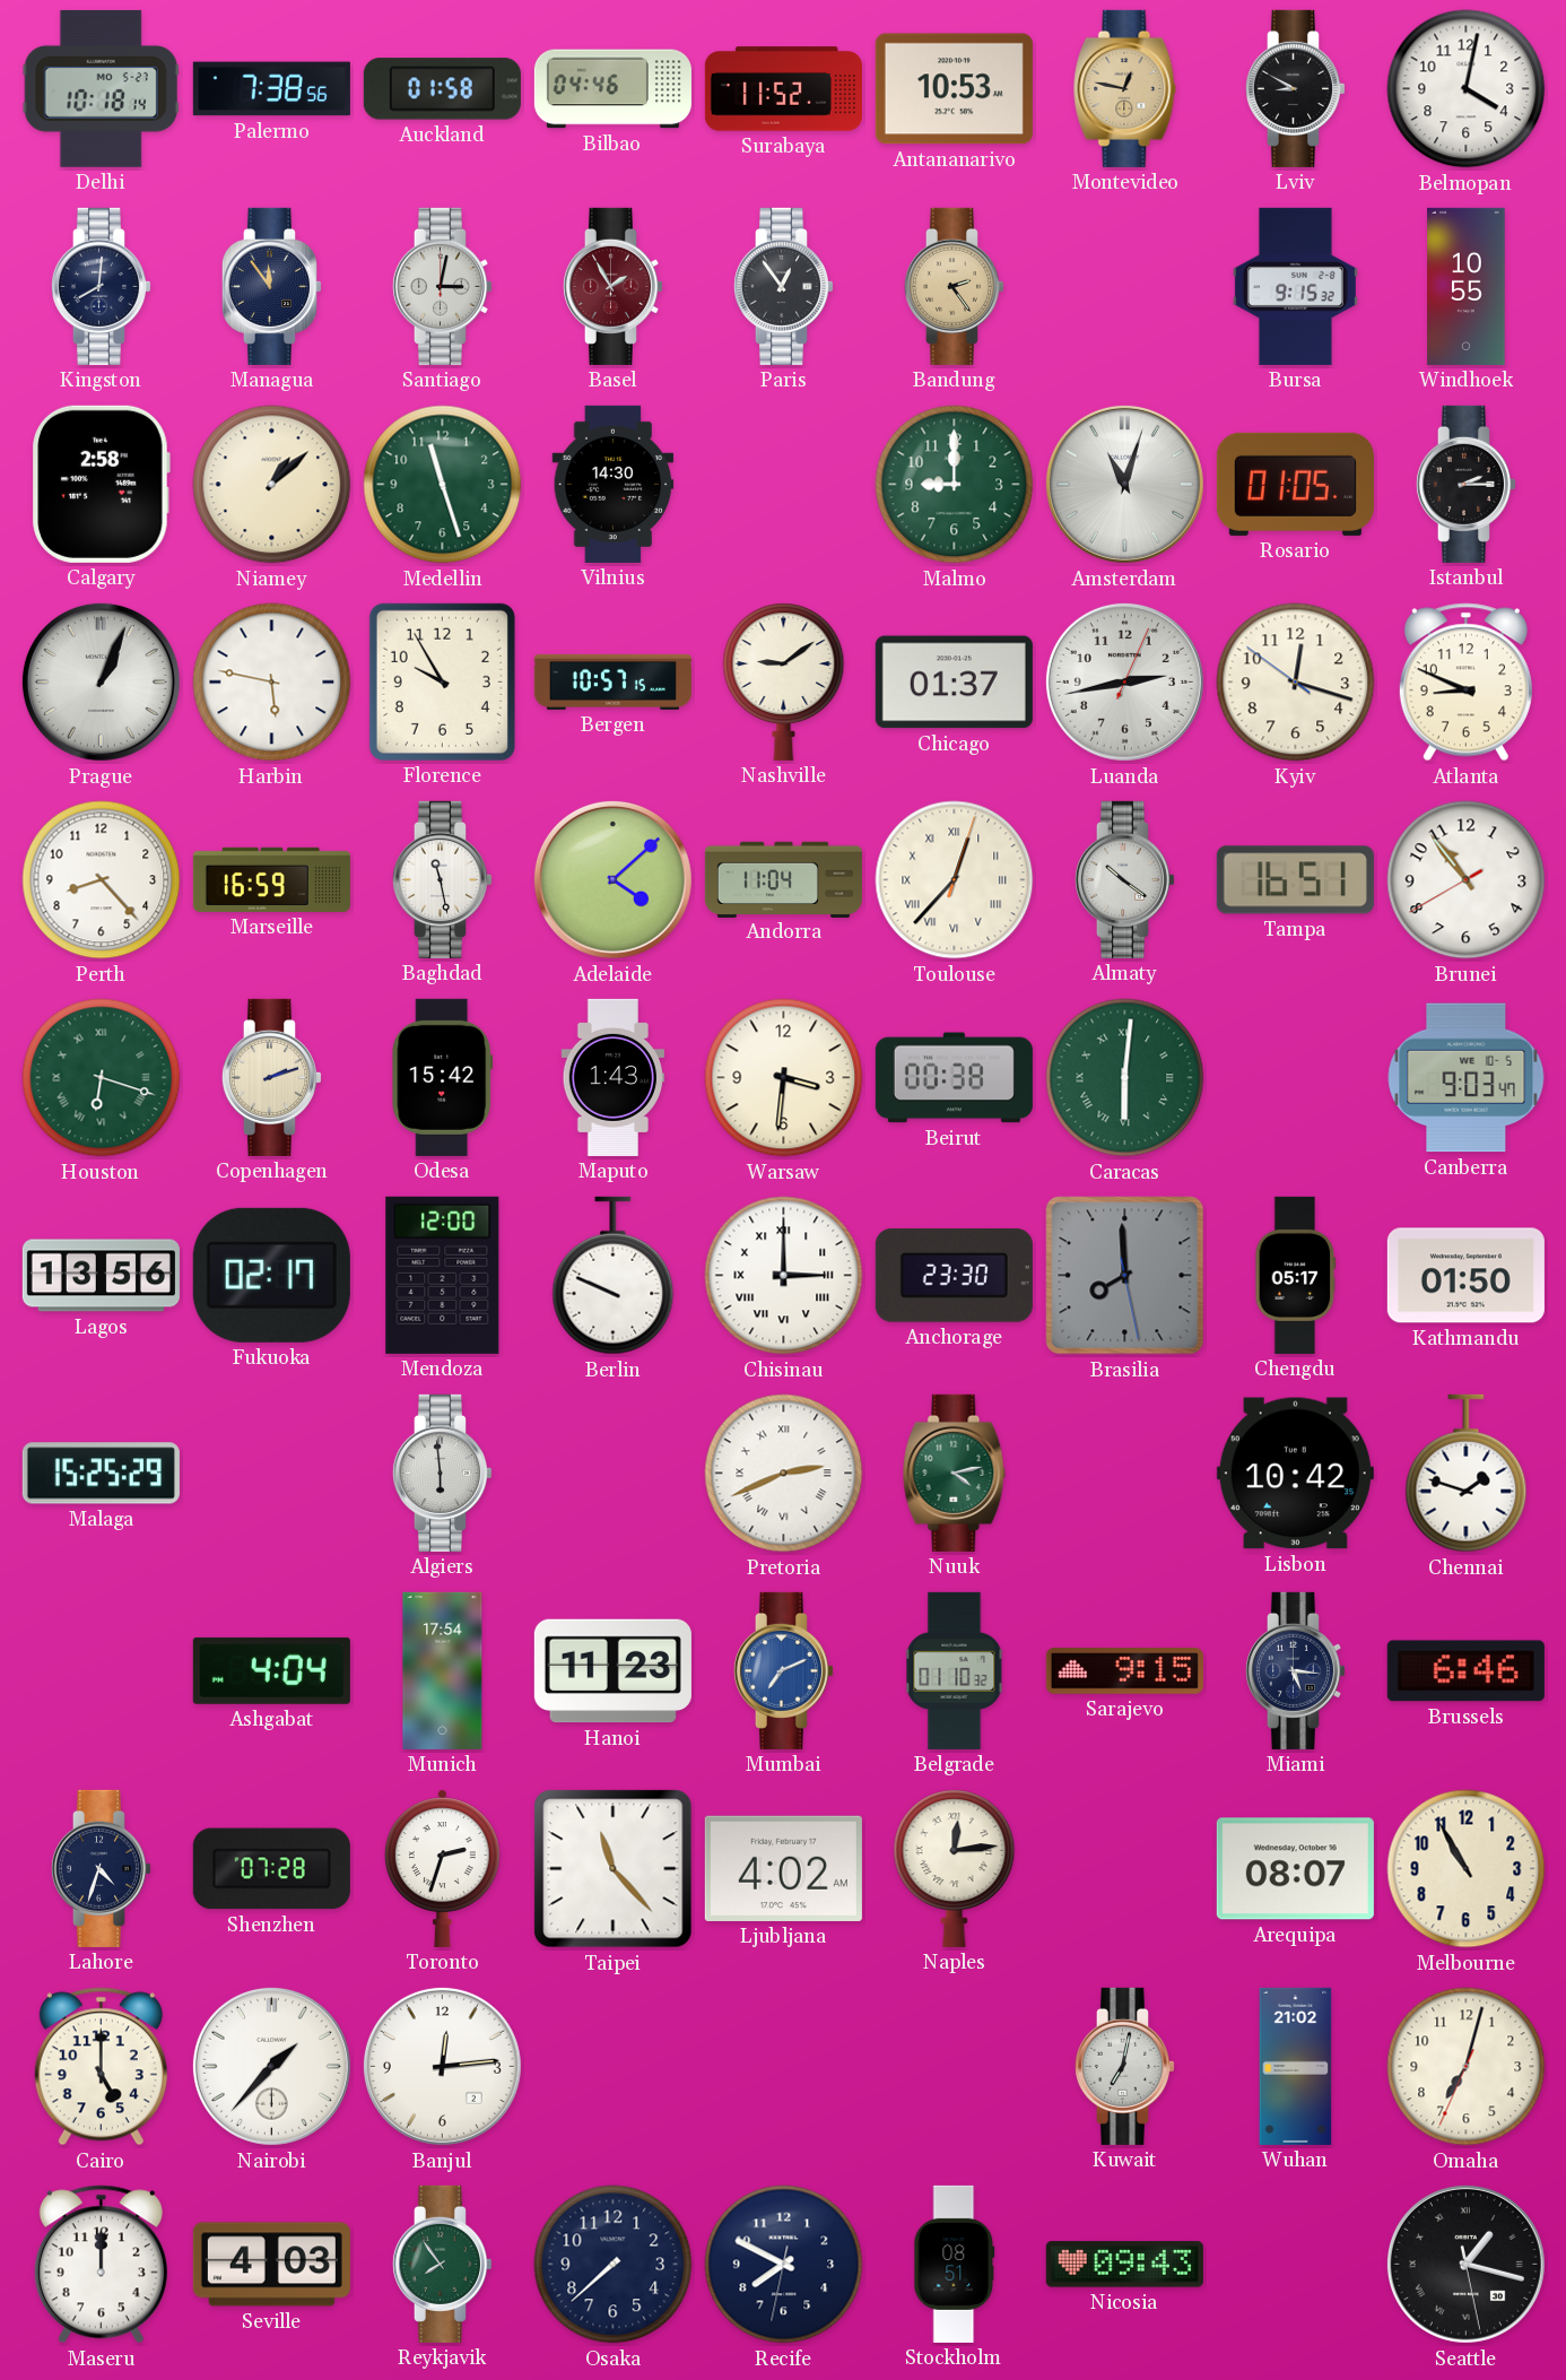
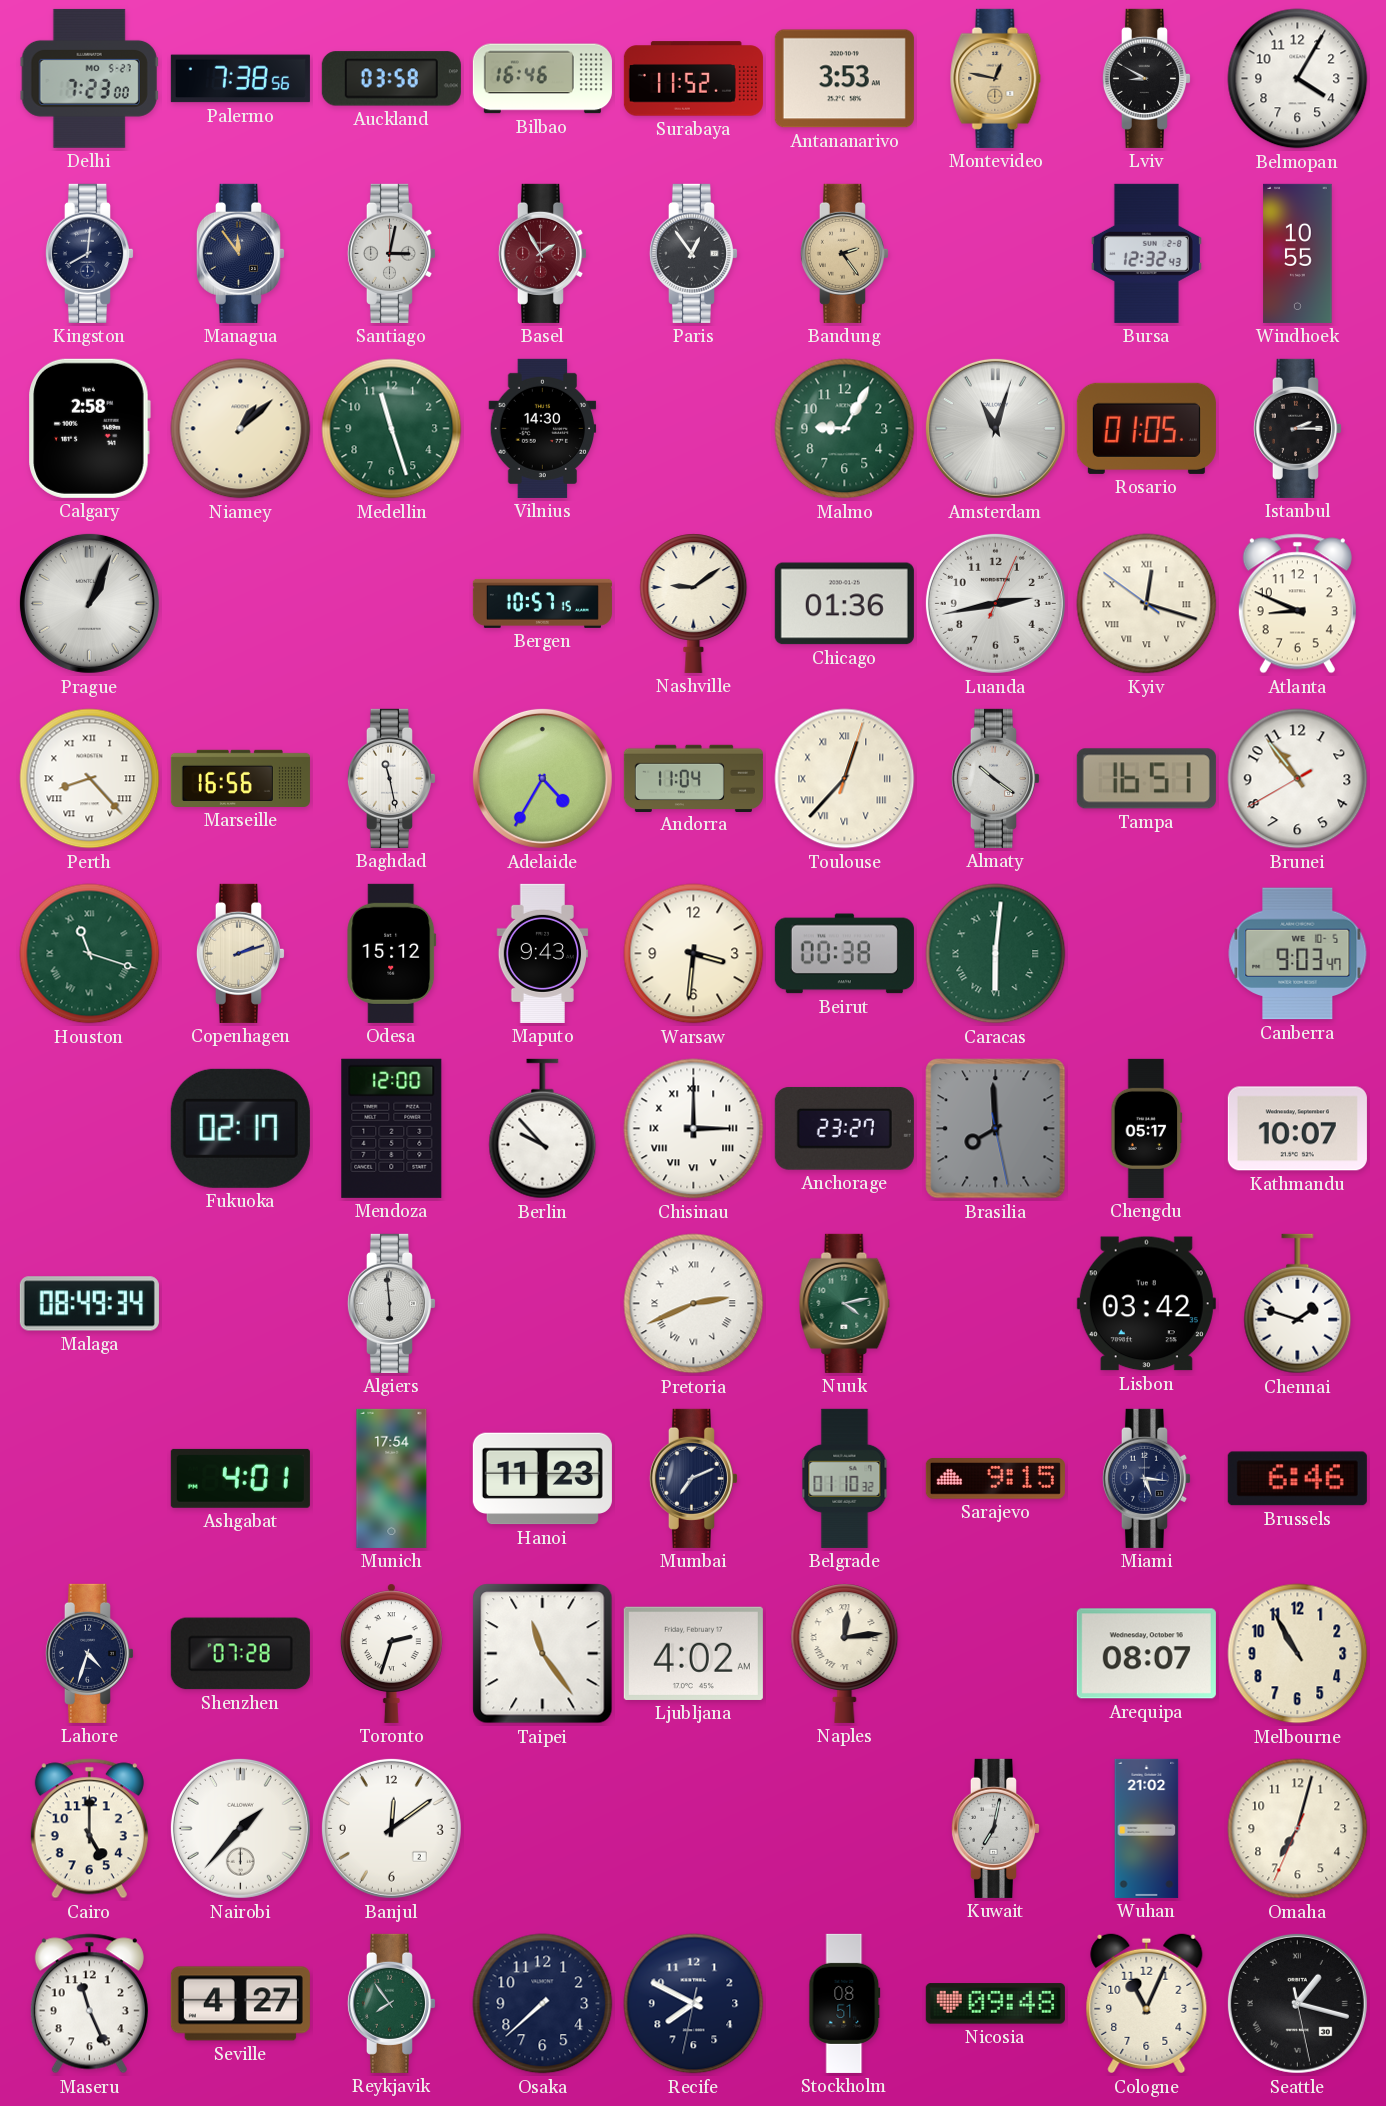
Delhi: 10:18 -> 7:23 (89, 78)
Auckland: 01:58 -> 03:58 (391, 79)
Bilbao: 04:46 -> 16:46 (542, 79)
Antananarivo: 10:53 -> 3:53 (844, 79)
Belmopan: 4:02 -> 4:05 (1298, 79)
Bursa: 9:15 -> 12:32 (1146, 253)
Malmo: 9:00 -> 9:05 (845, 429)
Harbin: 5:47 -> none (272, 683)
Florence: 9:55 -> none (442, 681)
Chicago: 01:37 -> 01:36 (844, 604)
Kyiv numerals: Arabic -> Roman (1147, 604)
Perth numerals: Arabic -> Roman (90, 779)
Marseille: 16:59 -> 16:56 (240, 778)
Adelaide: 4:08 -> 4:35 (542, 778)
Houston: 6:18 -> 11:18 (90, 954)
Odesa: 15:42 -> 15:12 (392, 953)
Maputo: 1:43 -> 9:43 (543, 953)
Lagos: 13:56 -> none (101, 1276)
Berlin: 9:49 -> 9:53 (543, 1129)
Anchorage: 23:30 -> 23:27 (844, 1129)
Kathmandu: 01:50 -> 10:07 (1297, 1129)
Malaga: 15:25 -> 08:49 (89, 1304)
Lisbon: 10:42 -> 03:42 (1146, 1304)
Ashgabat: 4:04 -> 4:01 (240, 1478)
Mumbai dial: blue -> navy (693, 1478)
Taipei: 11:23 -> 11:24 (543, 1654)
Banjul: 12:14 -> 12:09 (391, 1828)
Maseru: 12:00 -> 11:26 (89, 2004)
Seville: 4:03 -> 4:27 (240, 2004)
Nicosia: 09:43 -> 09:48 (995, 2004)
Cologne: none -> 11:04 (1147, 2004)
